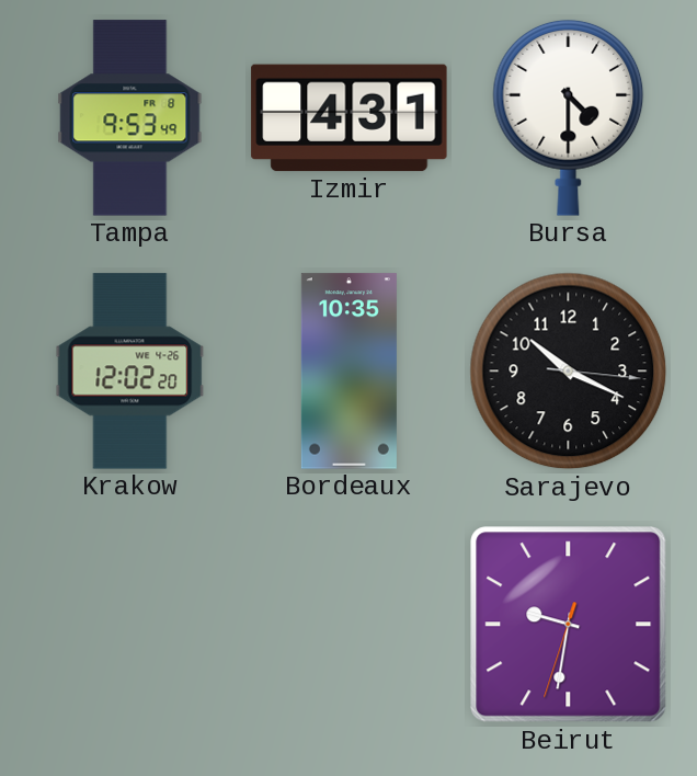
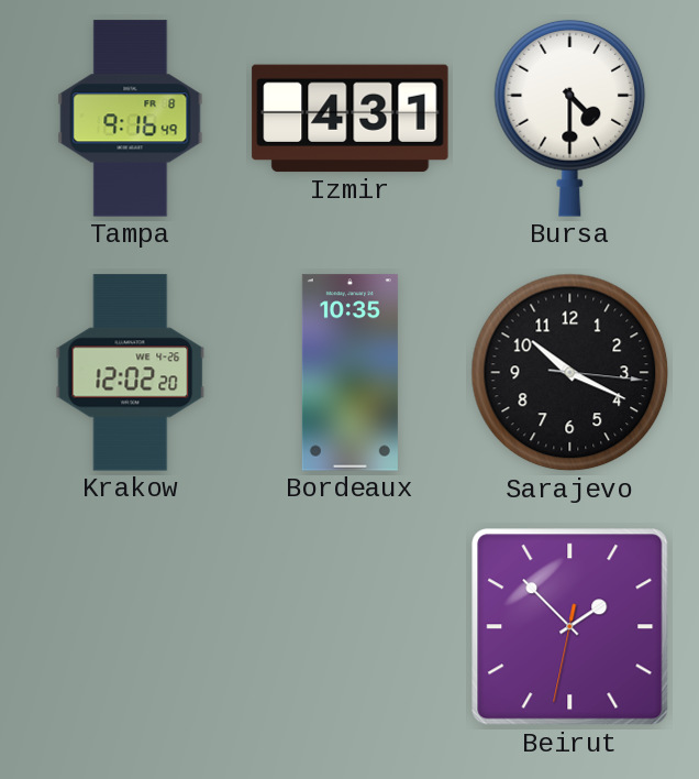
Tampa: 9:53 -> 9:16 (131, 119)
Beirut: 9:31 -> 1:52 (570, 627)
